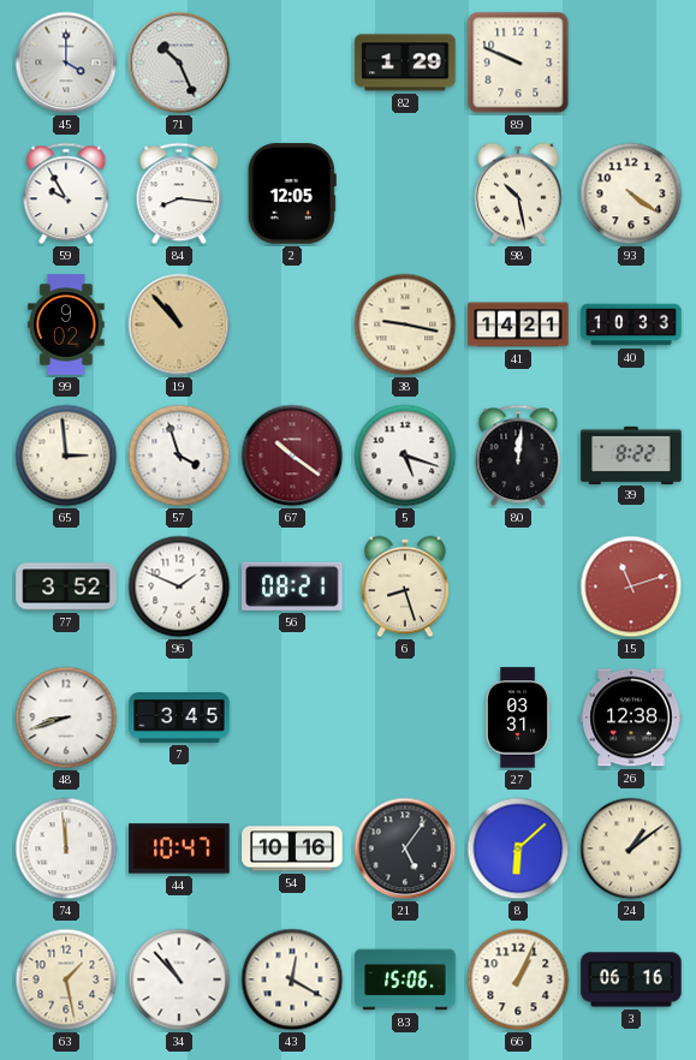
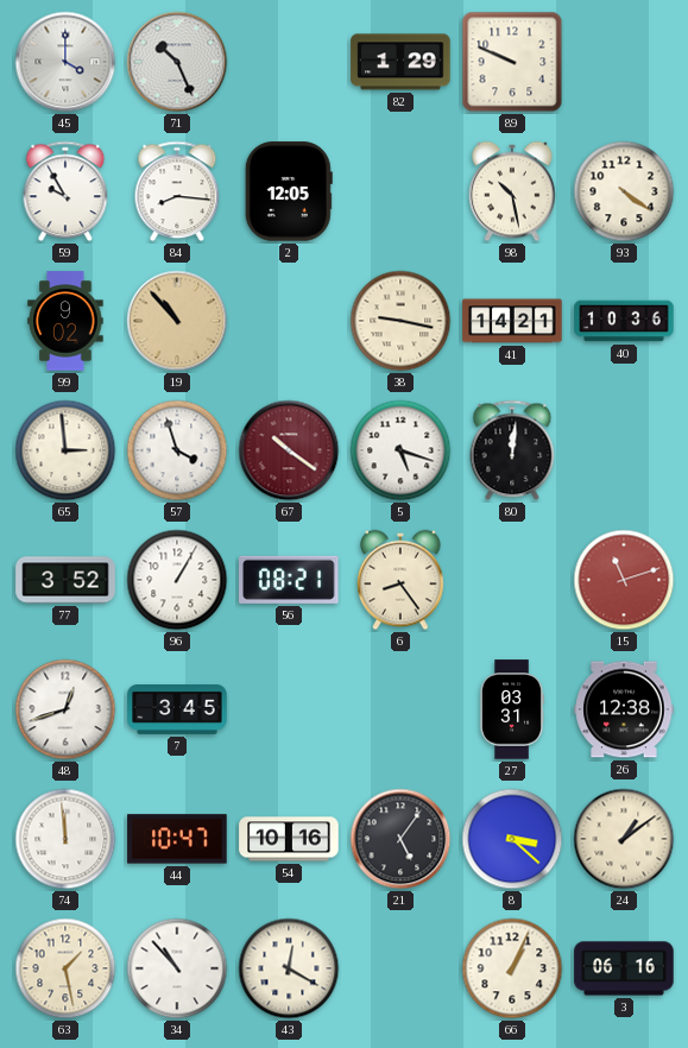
40: 10:33 -> 10:36 (624, 321)
39: 8:22 -> none (631, 454)
96: 1:49 -> 1:05 (177, 580)
6: 8:27 -> 8:24 (400, 580)
48: 8:42 -> 12:42 (65, 709)
8: 6:08 -> 3:22 (512, 839)
83: 15:06 -> none (405, 979)
